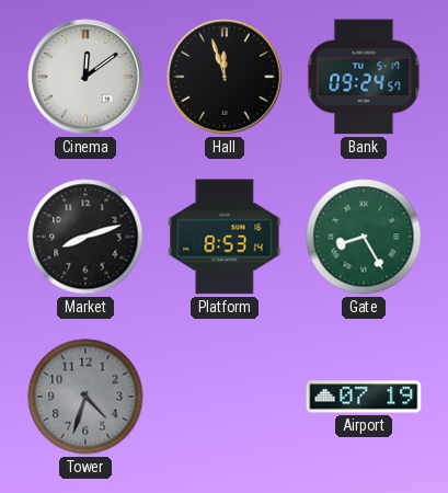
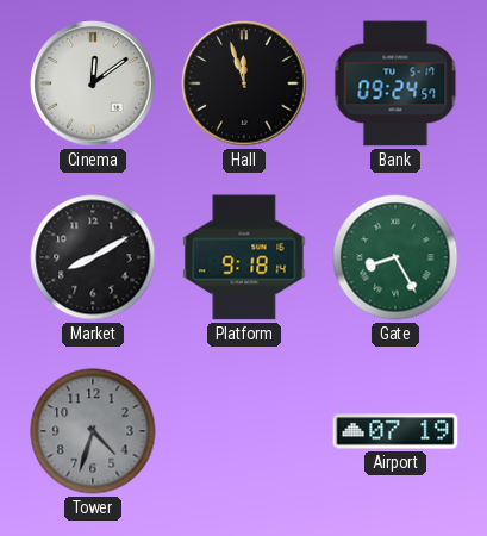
Market: 8:12 -> 8:10 (93, 257)
Platform: 8:53 -> 9:18 (244, 257)
